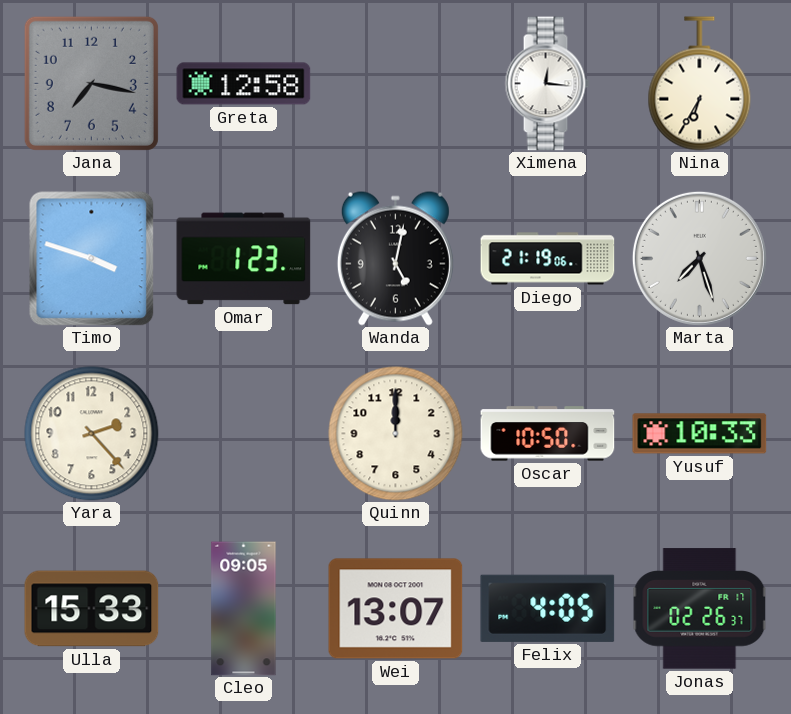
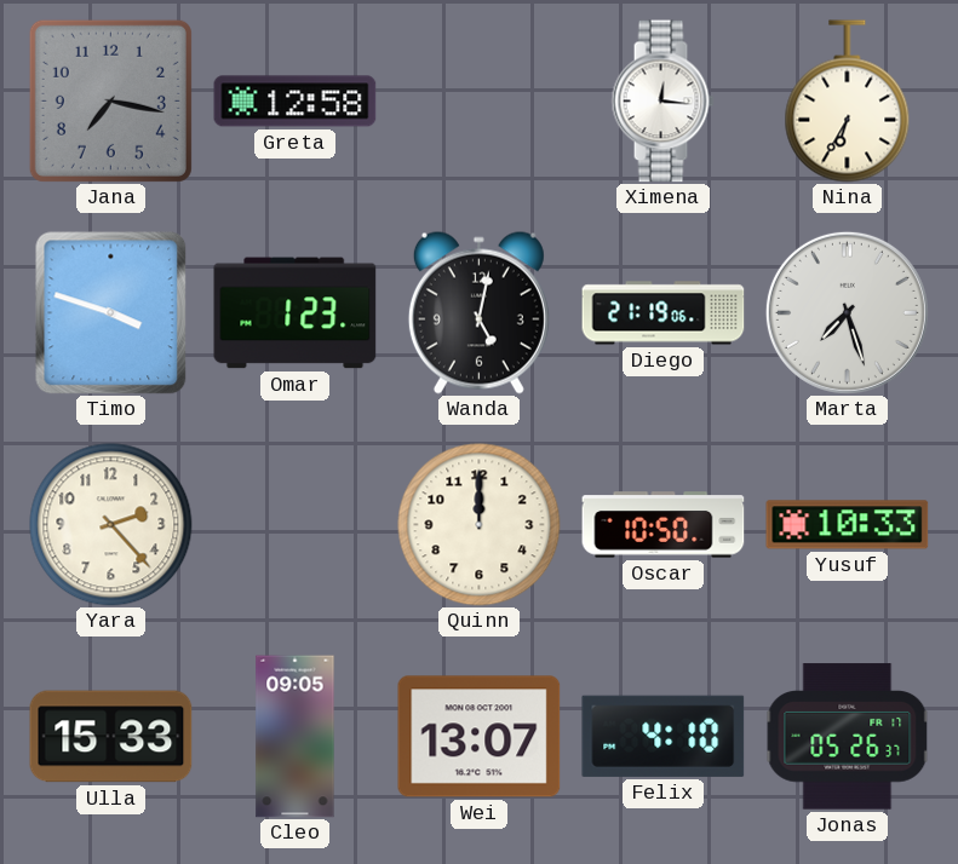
Felix: 4:05 -> 4:10 (664, 736)
Jonas: 02:26 -> 05:26 (848, 737)
